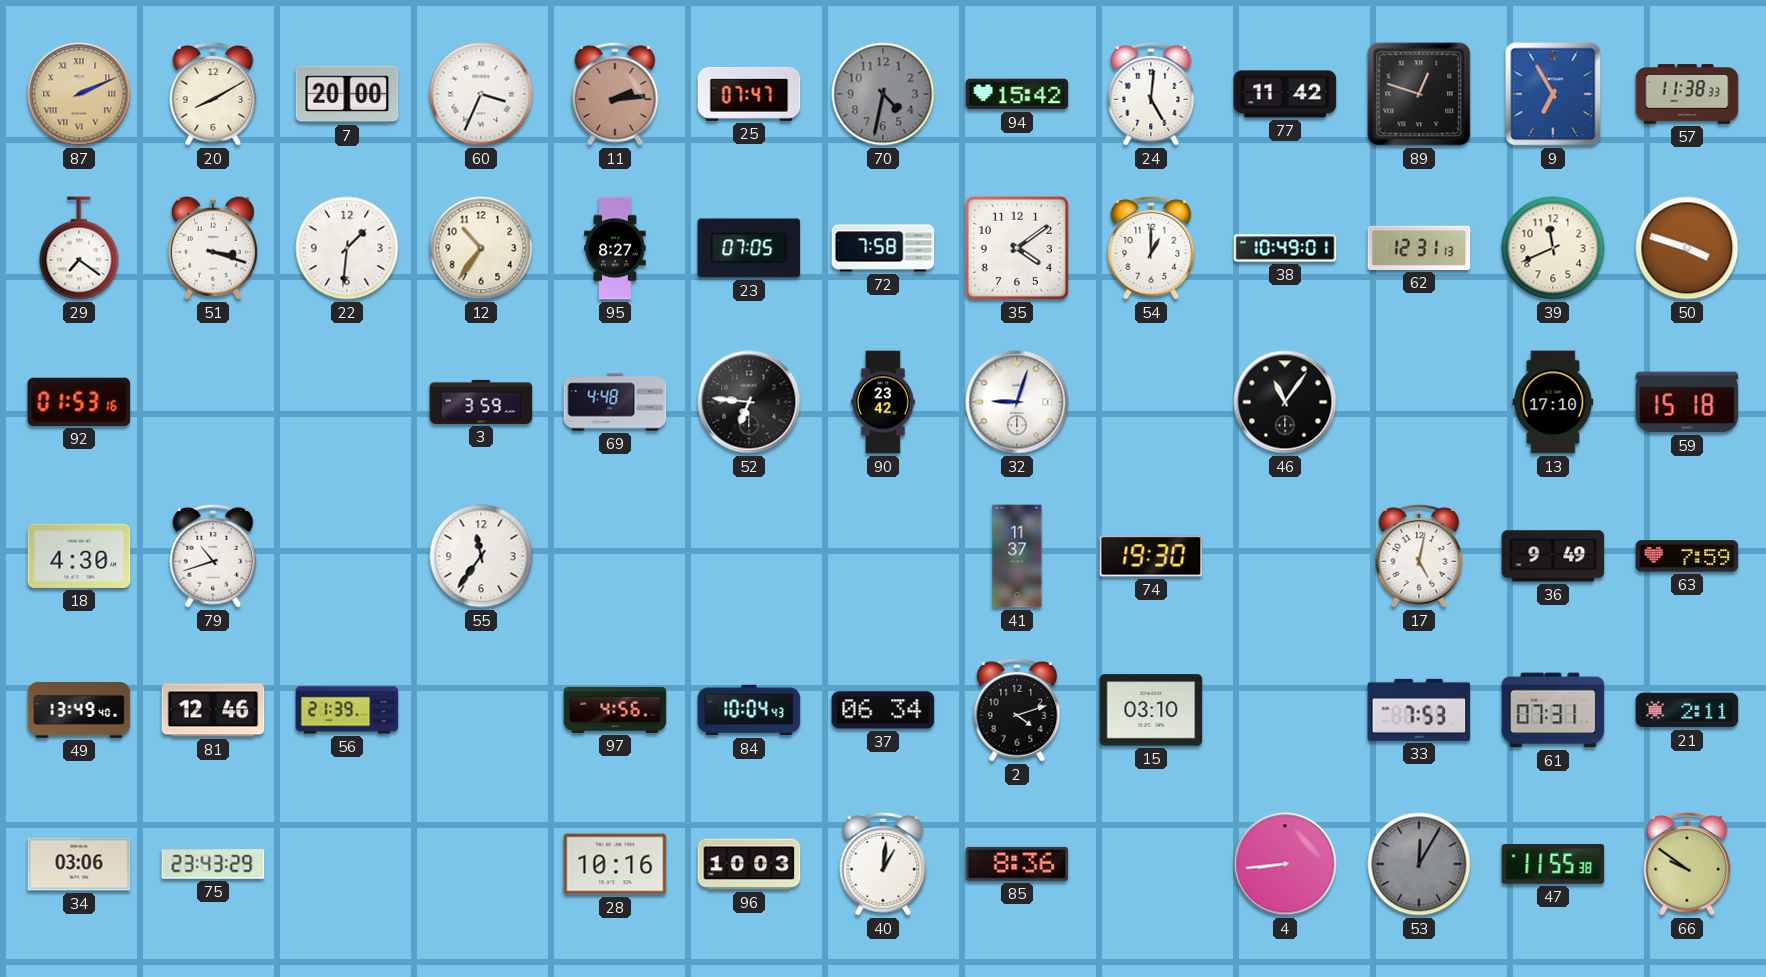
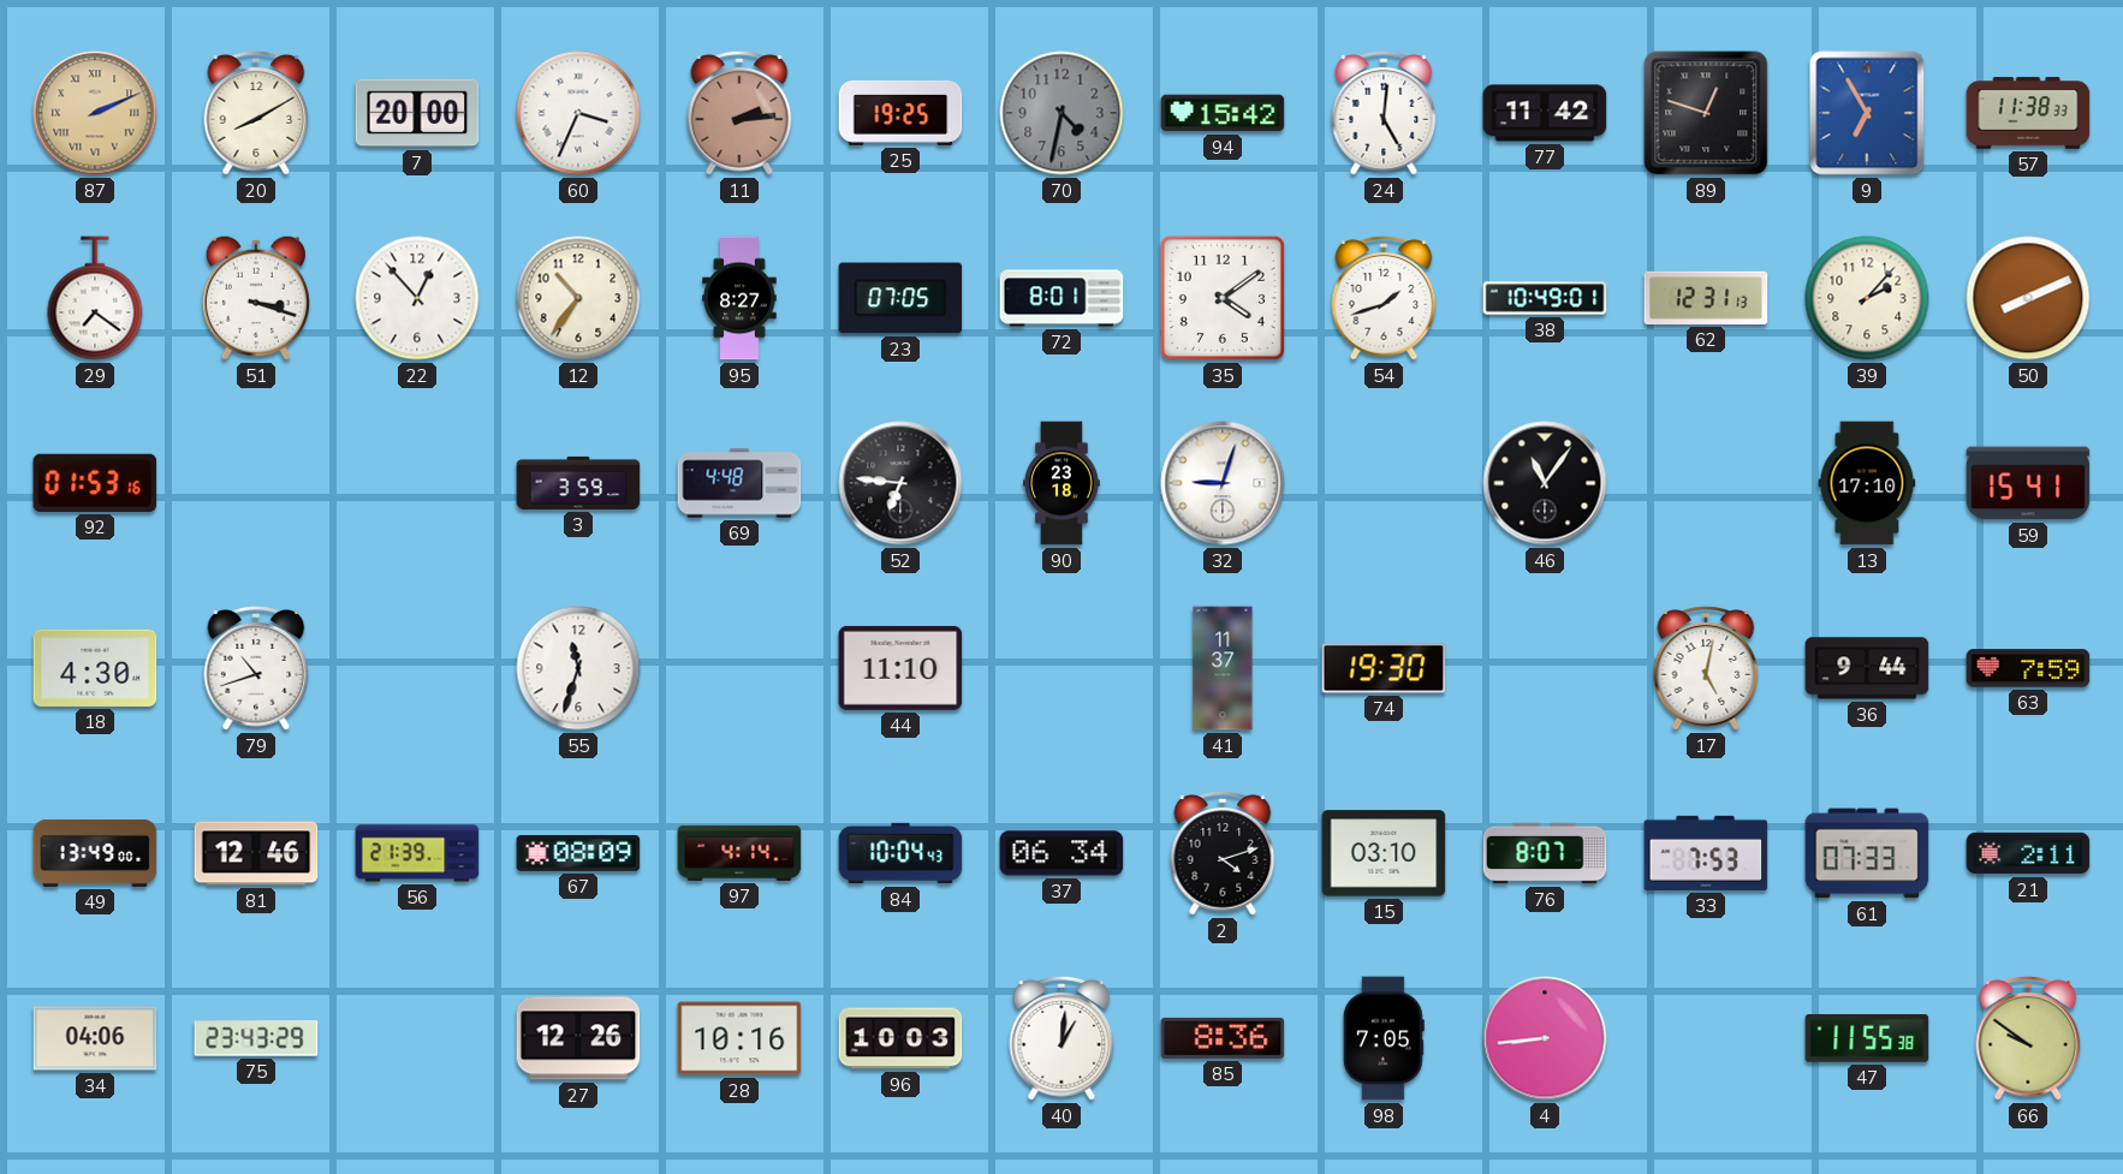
25: 07:47 -> 19:25 (900, 113)
22: 1:31 -> 12:53 (417, 298)
72: 7:58 -> 8:01 (1061, 298)
54: 1:00 -> 1:42 (1384, 298)
39: 11:41 -> 2:07 (1867, 298)
50: 3:48 -> 8:11 (2028, 298)
90: 23:42 -> 23:18 (1061, 483)
59: 15:18 -> 15:41 (2028, 483)
55: 11:36 -> 11:33 (578, 668)
44: none -> 11:10 (900, 668)
36: 9:49 -> 9:44 (1867, 668)
49: 13:49:40 -> 13:49:00 (95, 853)
67: none -> 08:09 (578, 853)
97: 4:56 -> 4:14 (739, 853)
76: none -> 8:07 (1545, 853)
61: 07:31 -> 07:33 (1867, 853)
34: 03:06 -> 04:06 (95, 1038)
27: none -> 12:26 (578, 1038)
98: none -> 7:05 (1384, 1038)
53: 12:05 -> none (1419, 864)
